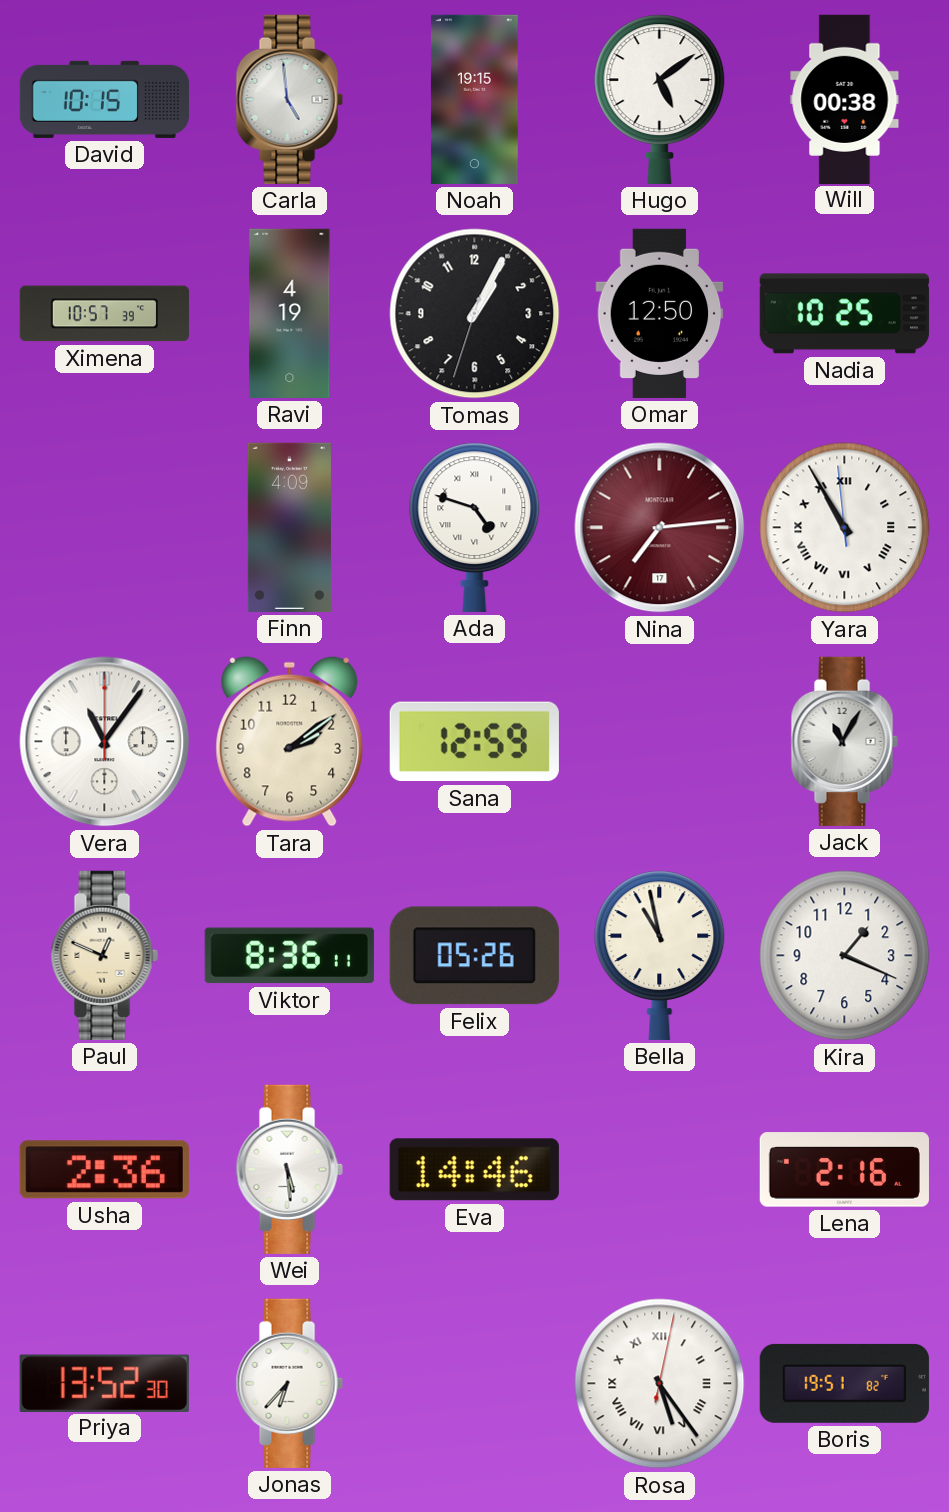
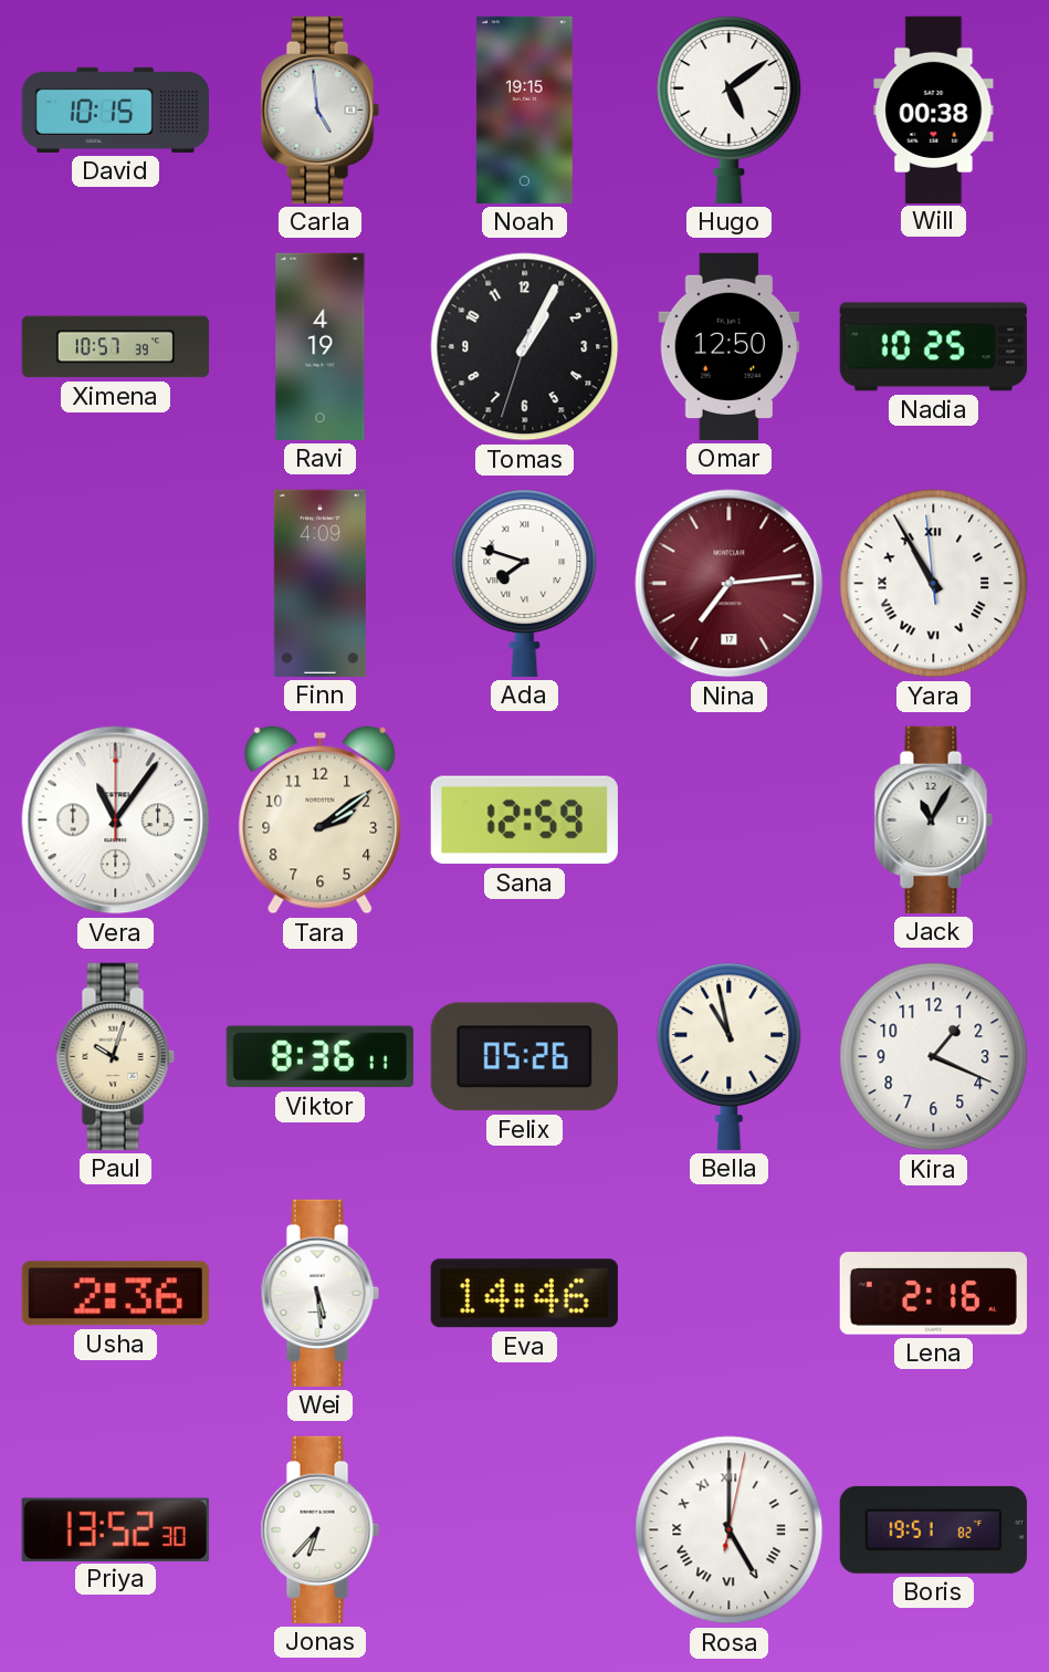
Ada: 4:48 -> 7:48 (525, 583)
Paul: 12:49 -> 10:03 (115, 1056)
Rosa: 5:24 -> 5:00 (730, 1530)
